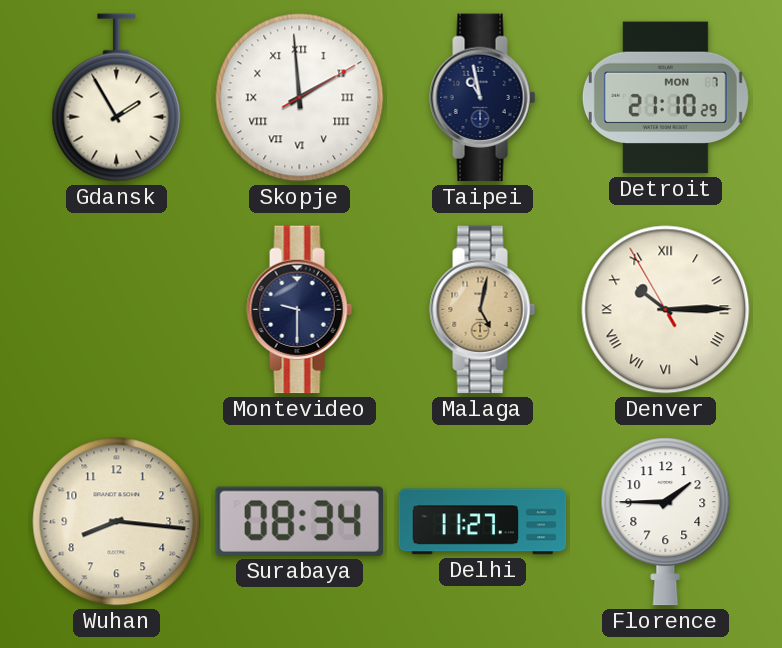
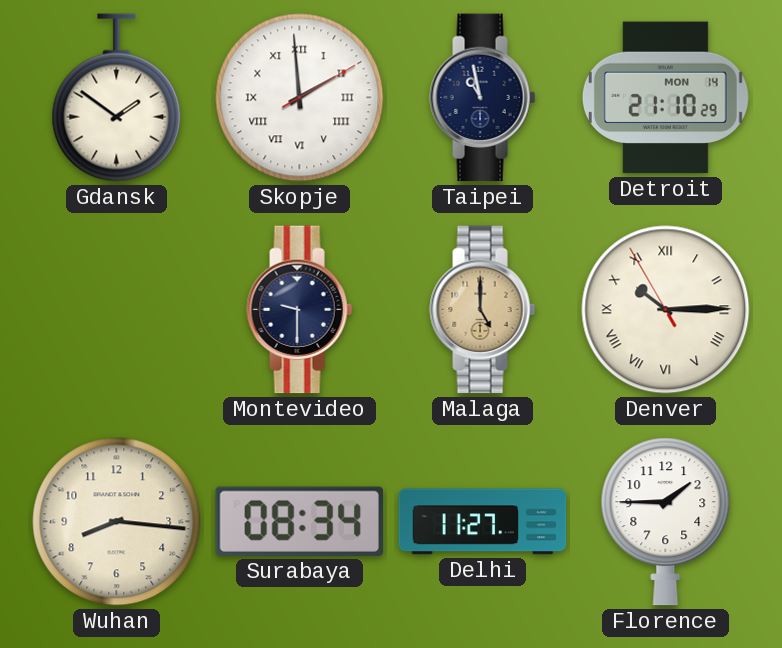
Gdansk: 1:55 -> 1:51 (117, 98)
Detroit date: MON 7 -> MON 14 (665, 98)
Malaga: 5:02 -> 5:00 (483, 310)
